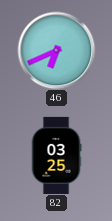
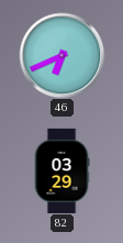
82: 03:25 -> 03:29 (62, 170)
